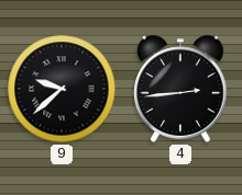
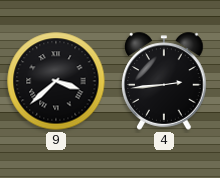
9: 9:38 -> 3:38 (56, 81)
